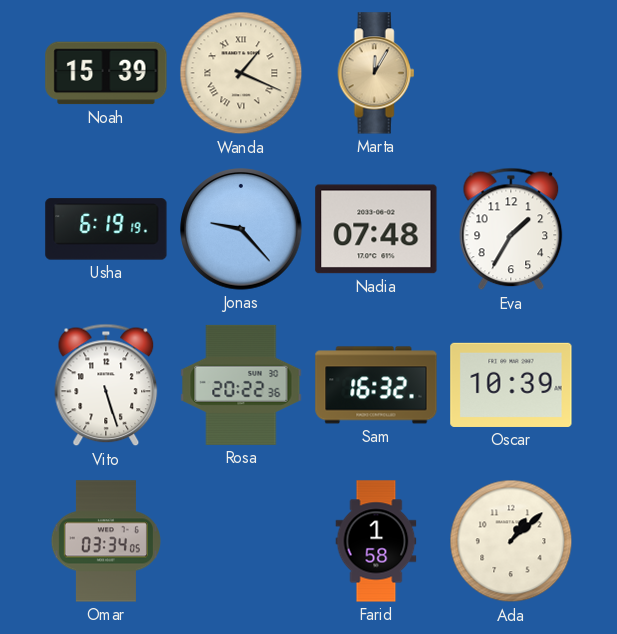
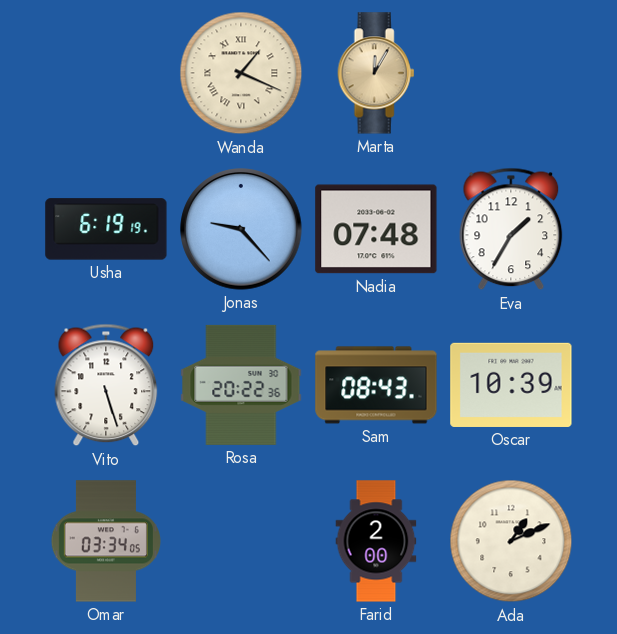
Noah: 15:39 -> none (106, 73)
Sam: 16:32 -> 08:43 (376, 385)
Farid: 1:58 -> 2:00 (376, 541)
Ada: 1:08 -> 1:11 (511, 541)
